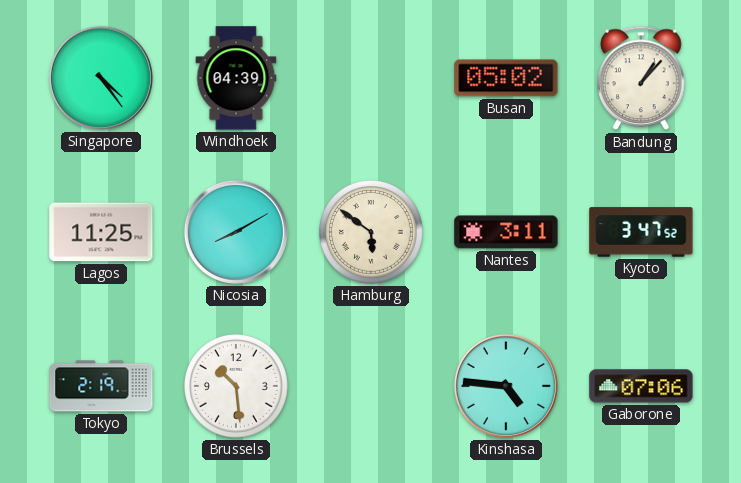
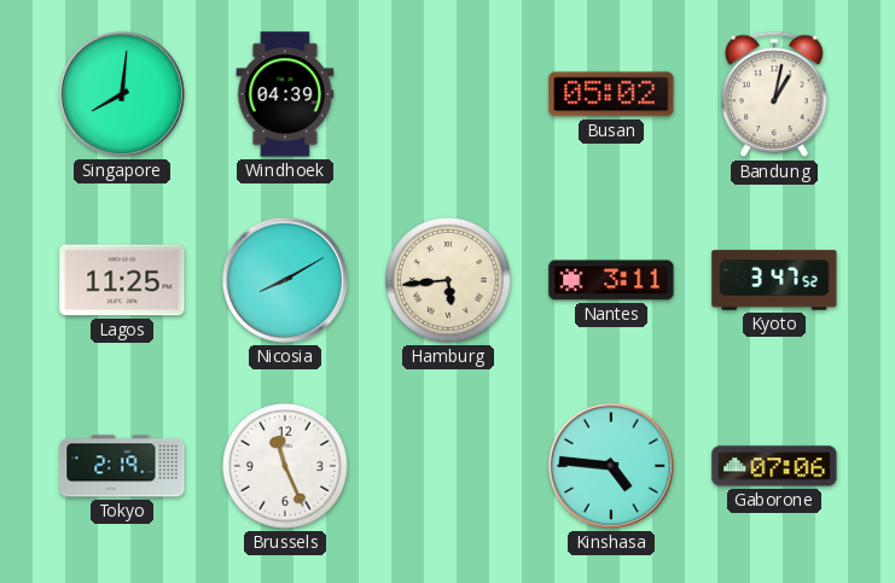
Singapore: 4:24 -> 8:01 (122, 94)
Bandung: 1:07 -> 1:02 (775, 94)
Hamburg: 5:51 -> 5:44 (449, 281)
Brussels: 10:29 -> 11:26 (286, 467)
